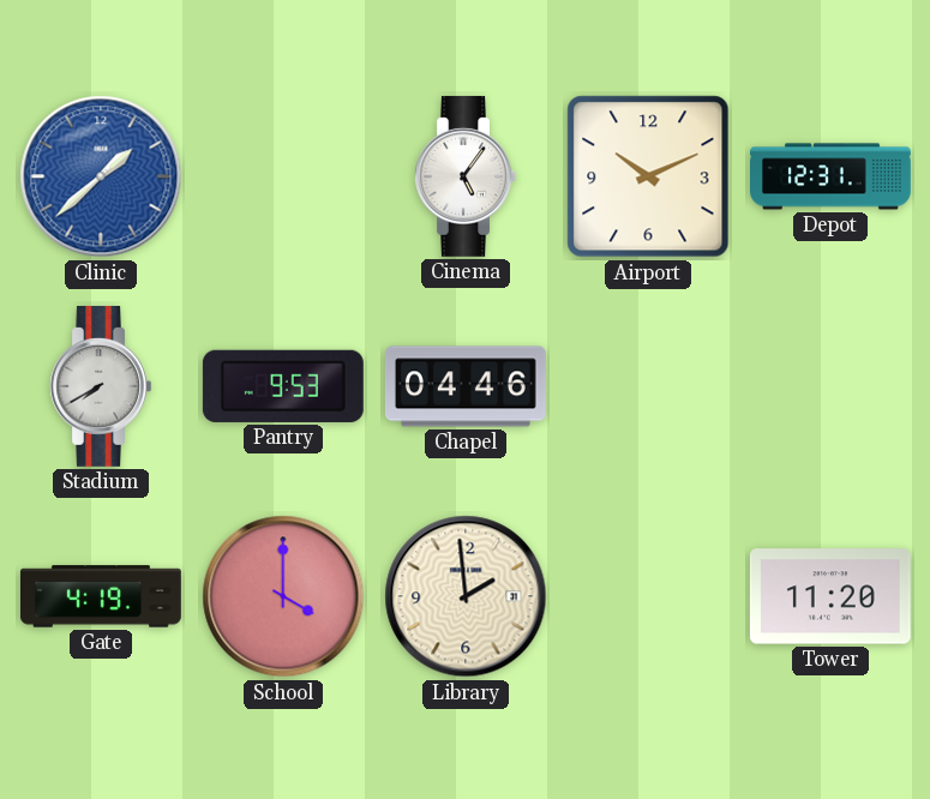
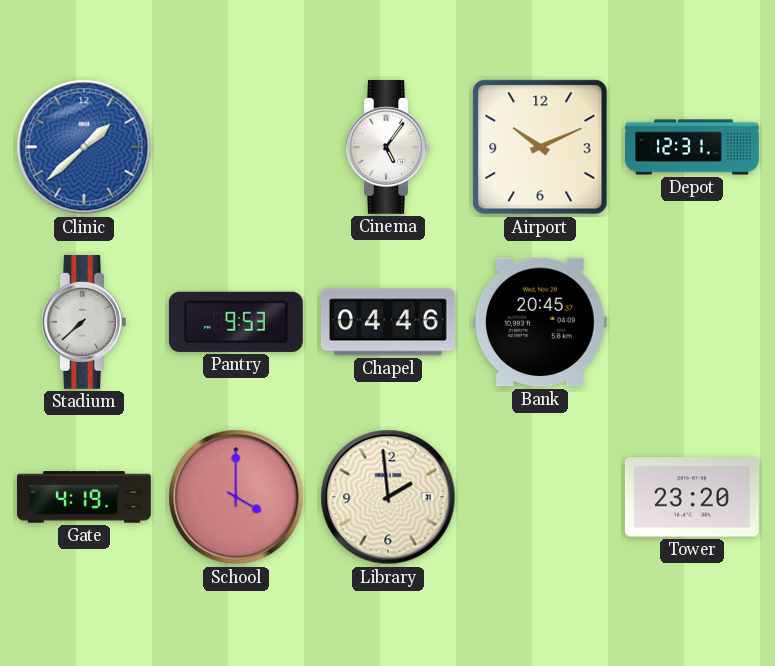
Stadium: 7:40 -> 7:38 (84, 322)
Bank: none -> 20:45 (540, 322)
Tower: 11:20 -> 23:20 (692, 497)
